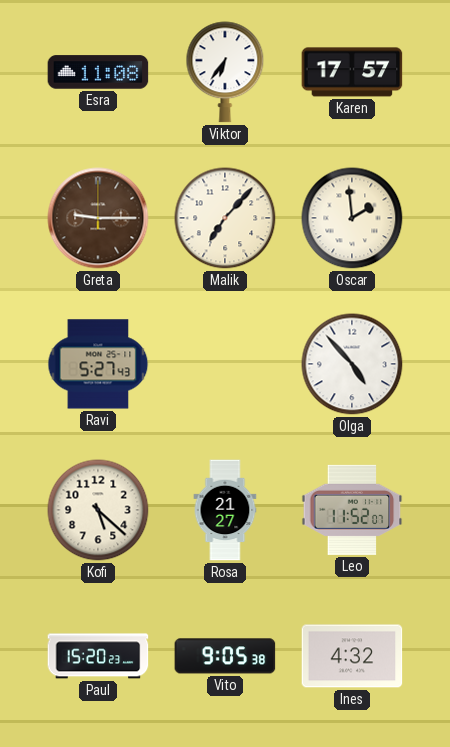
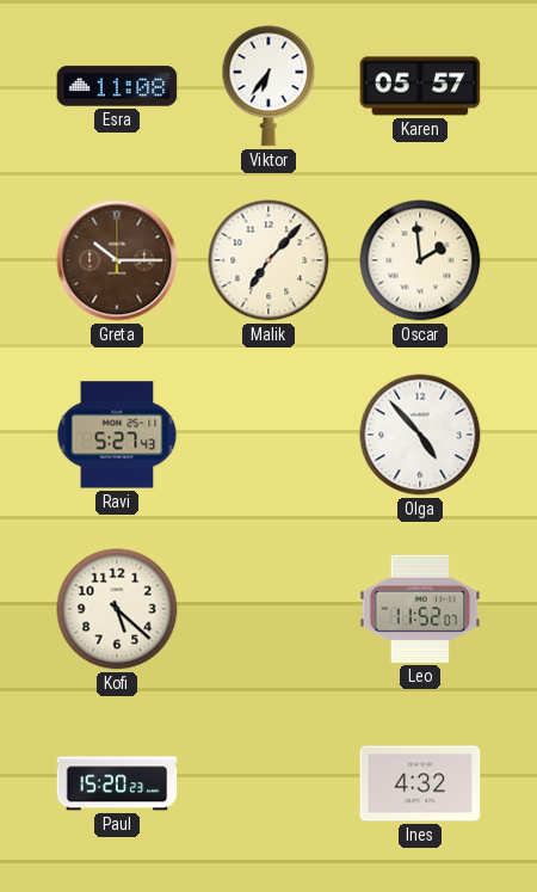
Karen: 17:57 -> 05:57 (420, 86)
Greta: 9:15 -> 10:15 (117, 260)
Rosa: 21:27 -> none (225, 510)
Vito: 9:05 -> none (225, 656)
